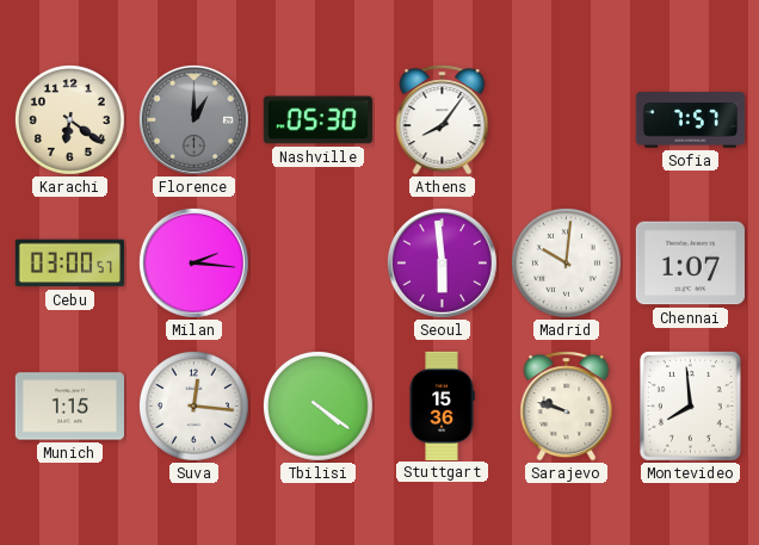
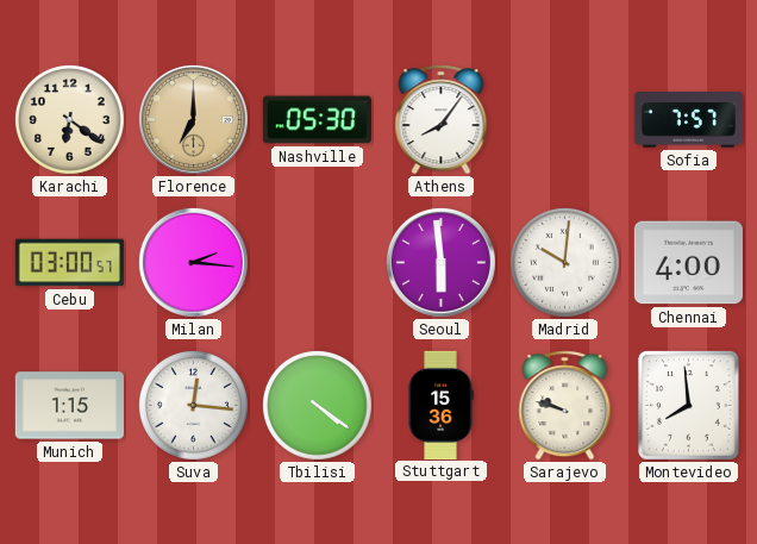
Florence: 1:00 -> 7:00 (193, 119)
Florence dial: grey -> champagne (193, 119)
Chennai: 1:07 -> 4:00 (688, 263)
